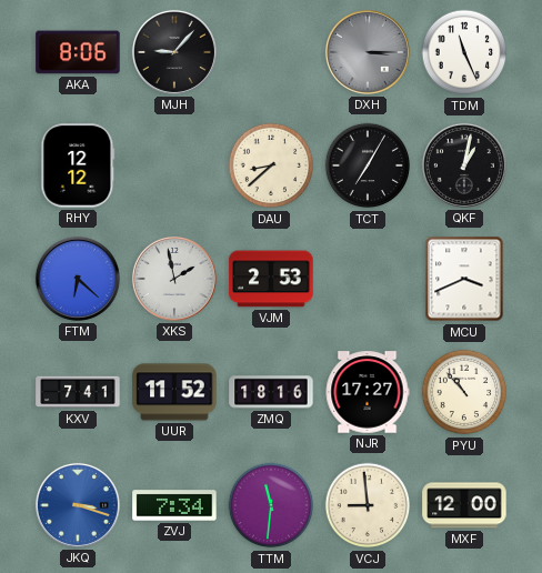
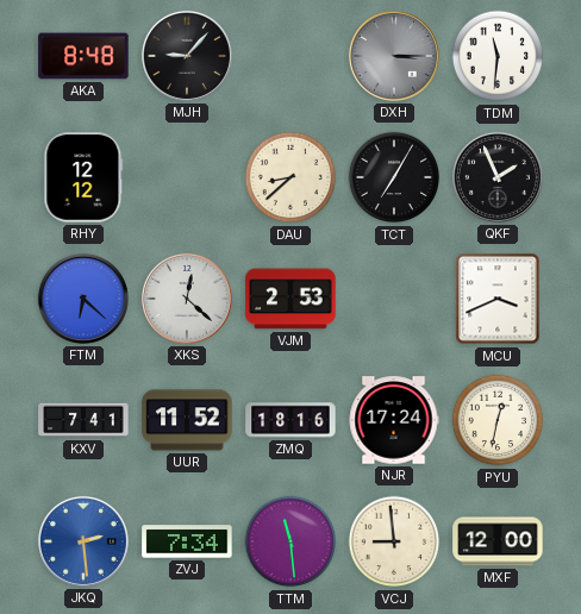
AKA: 8:06 -> 8:48 (83, 56)
TDM: 11:26 -> 11:31 (498, 56)
QKF: 1:02 -> 1:56 (498, 177)
XKS: 1:58 -> 12:22 (187, 299)
NJR: 17:27 -> 17:24 (394, 420)
PYU: 10:53 -> 12:32 (498, 420)
JKQ: 3:18 -> 2:29 (83, 541)
TTM: 11:31 -> 11:29 (290, 541)
